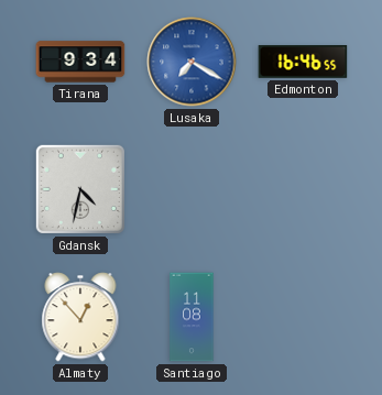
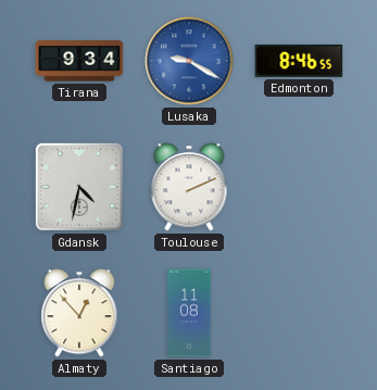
Lusaka: 7:20 -> 9:20 (189, 61)
Edmonton: 16:46 -> 8:46 (299, 62)
Toulouse: none -> 2:11 (189, 187)
